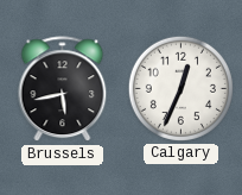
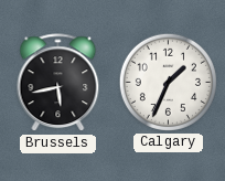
Calgary: 12:34 -> 1:34 (168, 82)
